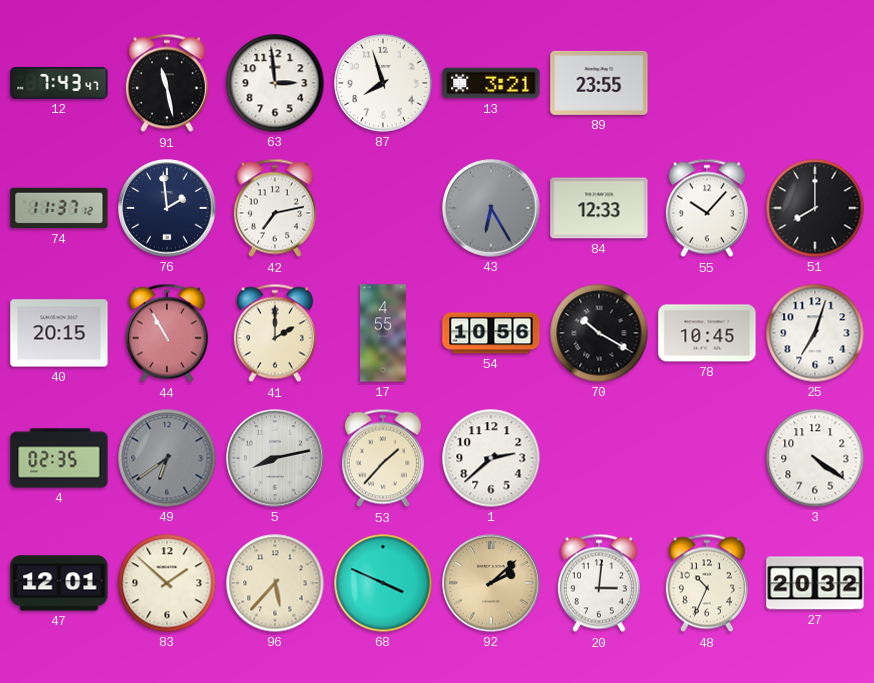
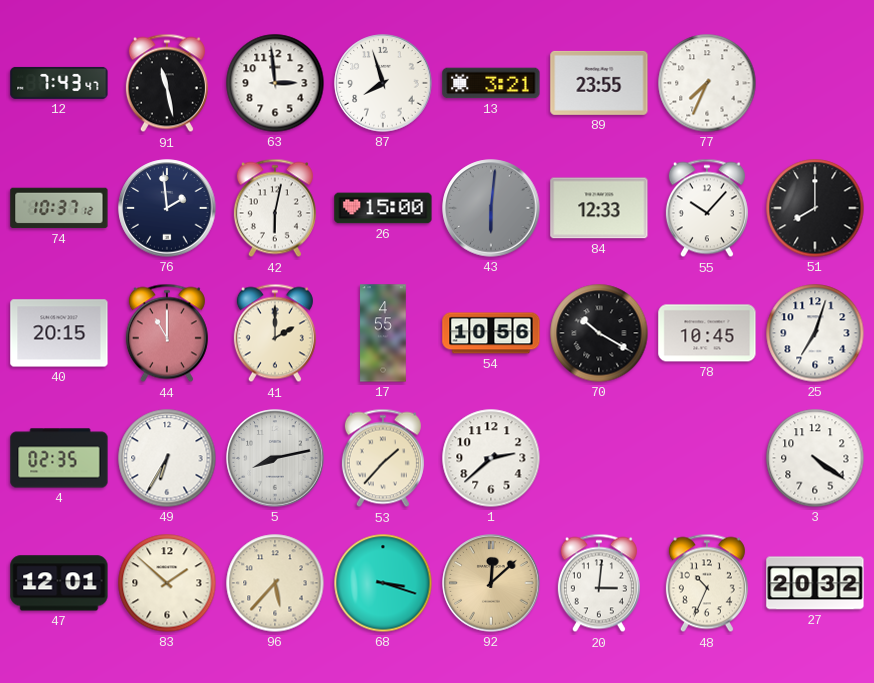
77: none -> 7:34 (707, 83)
74: 11:37 -> 10:37 (59, 208)
42: 7:13 -> 6:02 (275, 208)
26: none -> 15:00 (383, 208)
43: 6:25 -> 6:01 (491, 208)
44: 10:55 -> 11:00 (167, 333)
49: 6:39 -> 6:35 (167, 458)
49 dial: grey -> white (167, 458)
68: 3:49 -> 3:18 (383, 583)
92: 2:08 -> 12:08 (491, 583)
